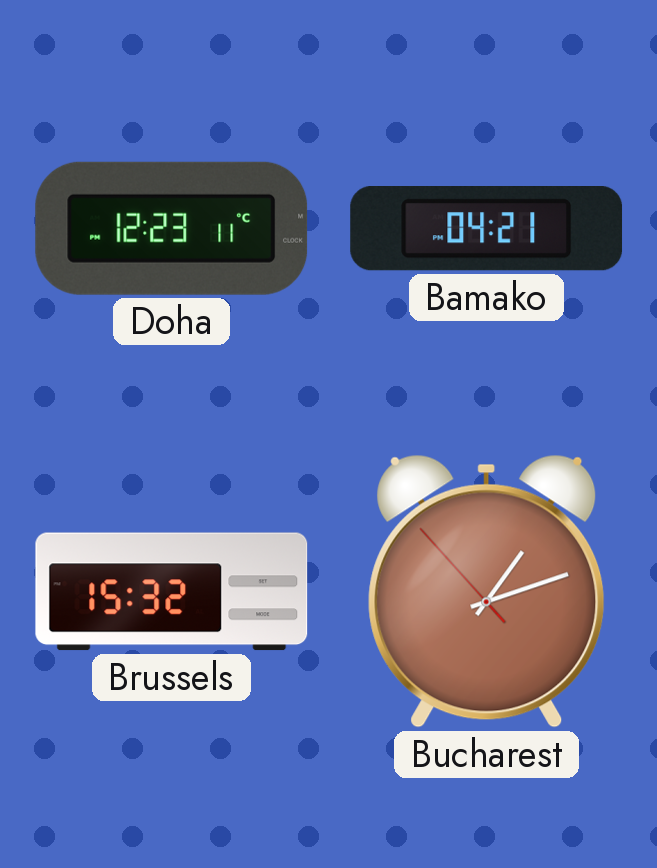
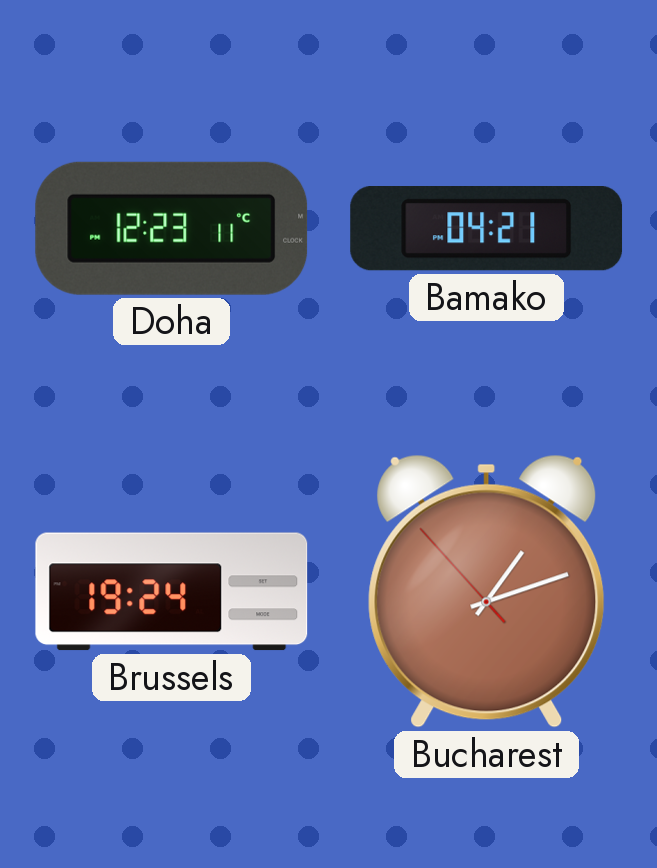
Brussels: 15:32 -> 19:24 (172, 592)
